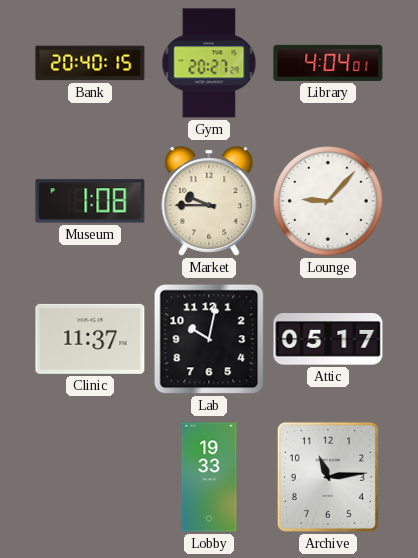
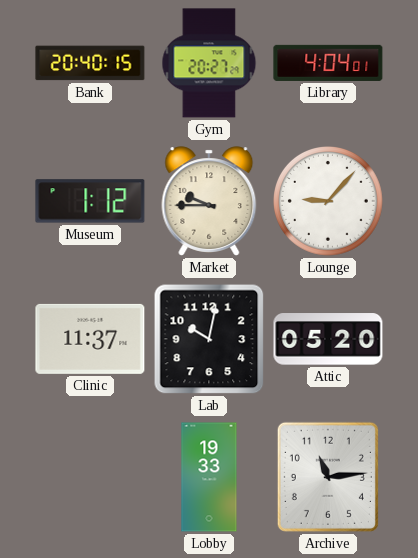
Museum: 1:08 -> 1:12 (90, 201)
Attic: 05:17 -> 05:20 (328, 339)
